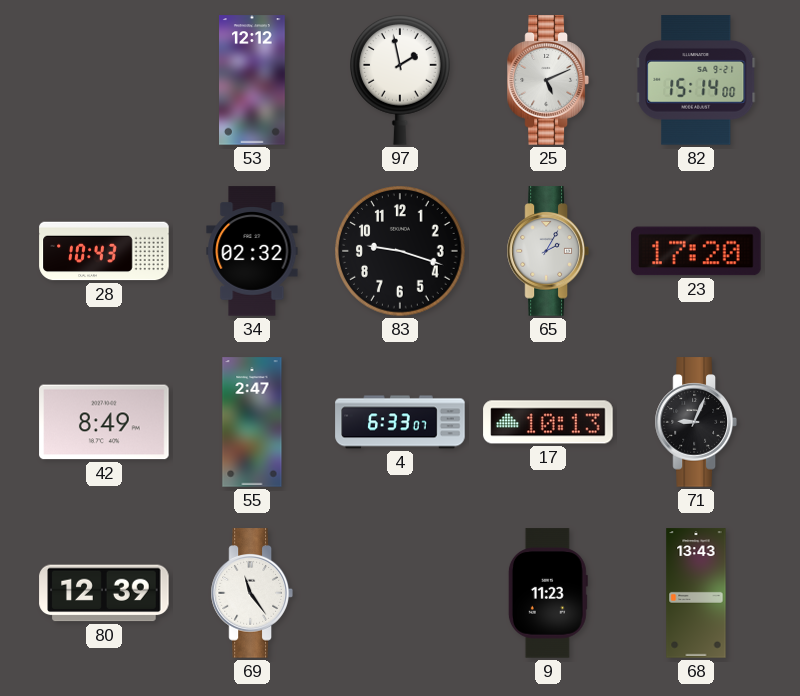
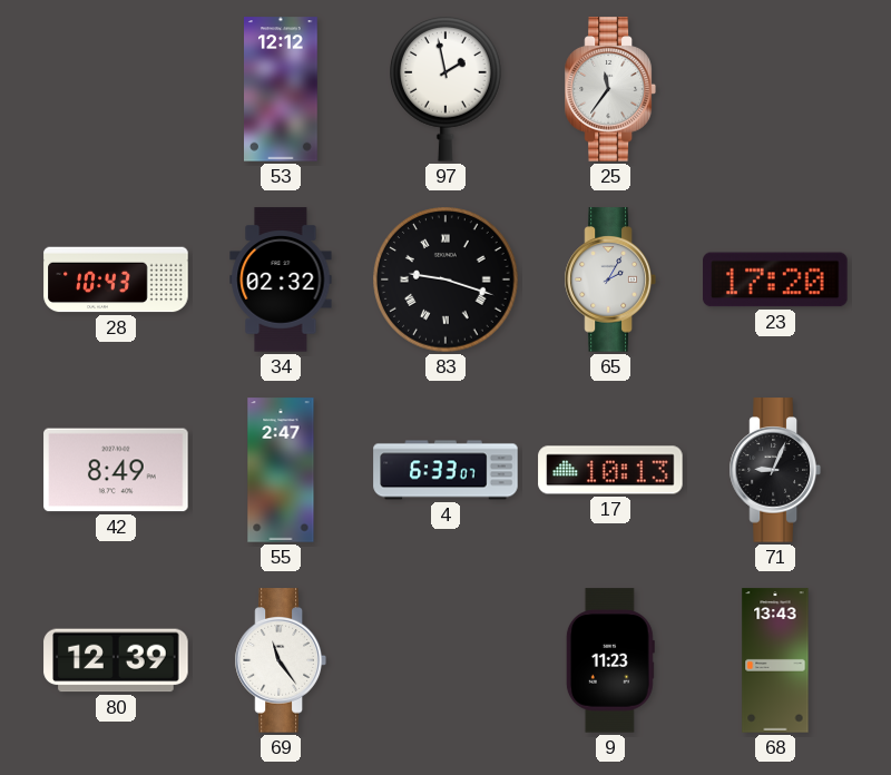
25: 5:11 -> 11:36 (610, 89)
82: 15:14 -> none (696, 80)
83 numerals: Arabic -> Roman (445, 279)
